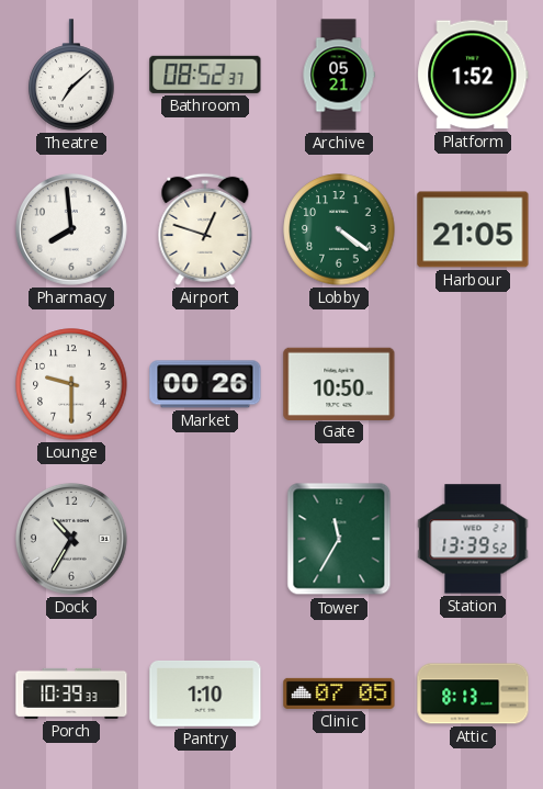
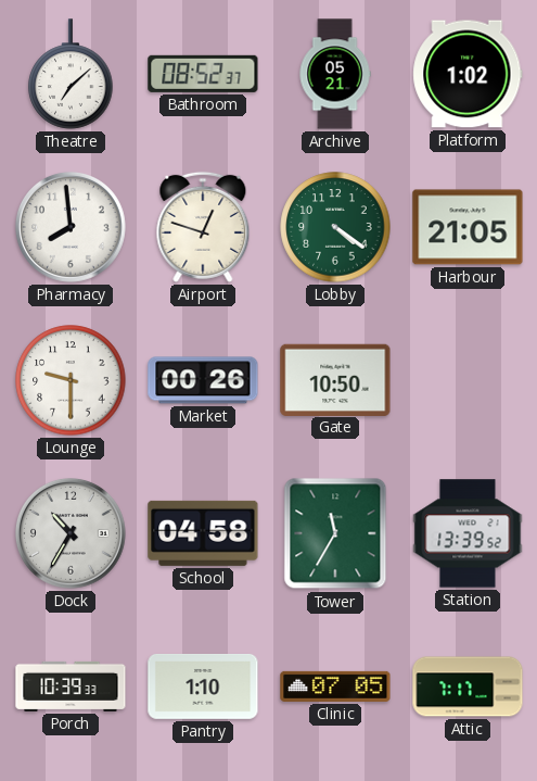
Platform: 1:52 -> 1:02 (468, 74)
School: none -> 04:58 (203, 533)
Attic: 8:13 -> 7:17 (468, 686)
